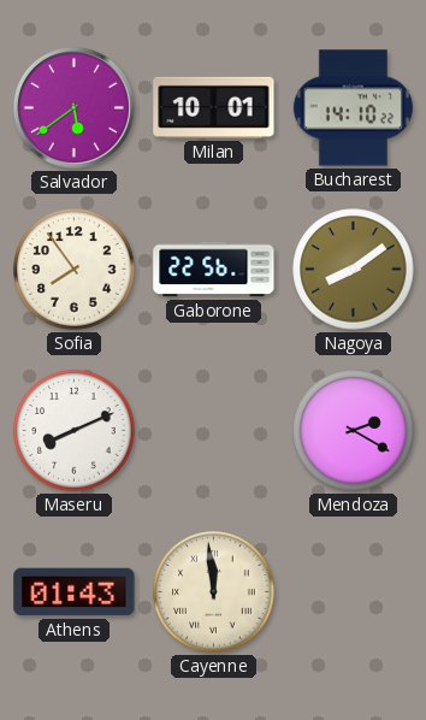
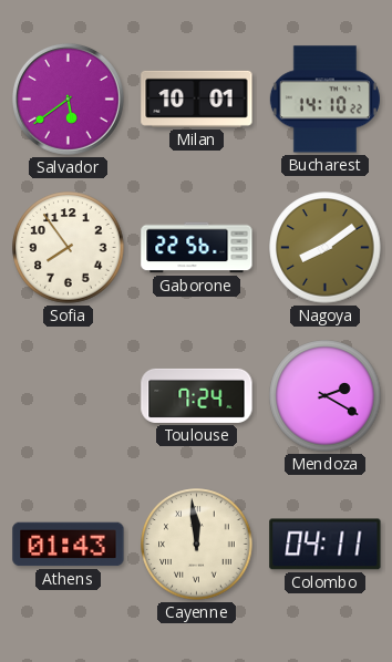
Maseru: 8:11 -> none (75, 431)
Toulouse: none -> 7:24 (197, 395)
Colombo: none -> 04:11 (326, 545)
